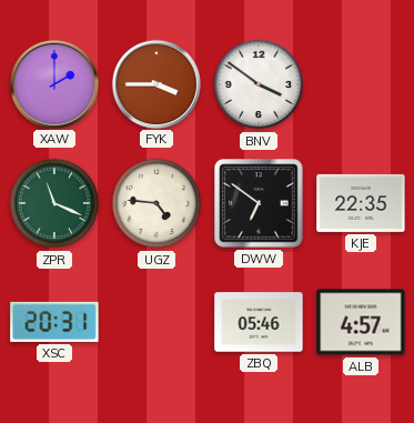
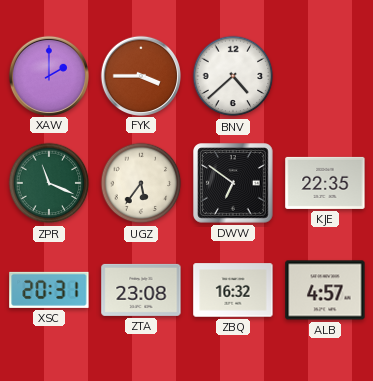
BNV: 3:51 -> 4:38 (233, 76)
UGZ: 4:46 -> 5:36 (141, 183)
ZTA: none -> 23:08 (141, 290)
ZBQ: 05:46 -> 16:32 (233, 290)
